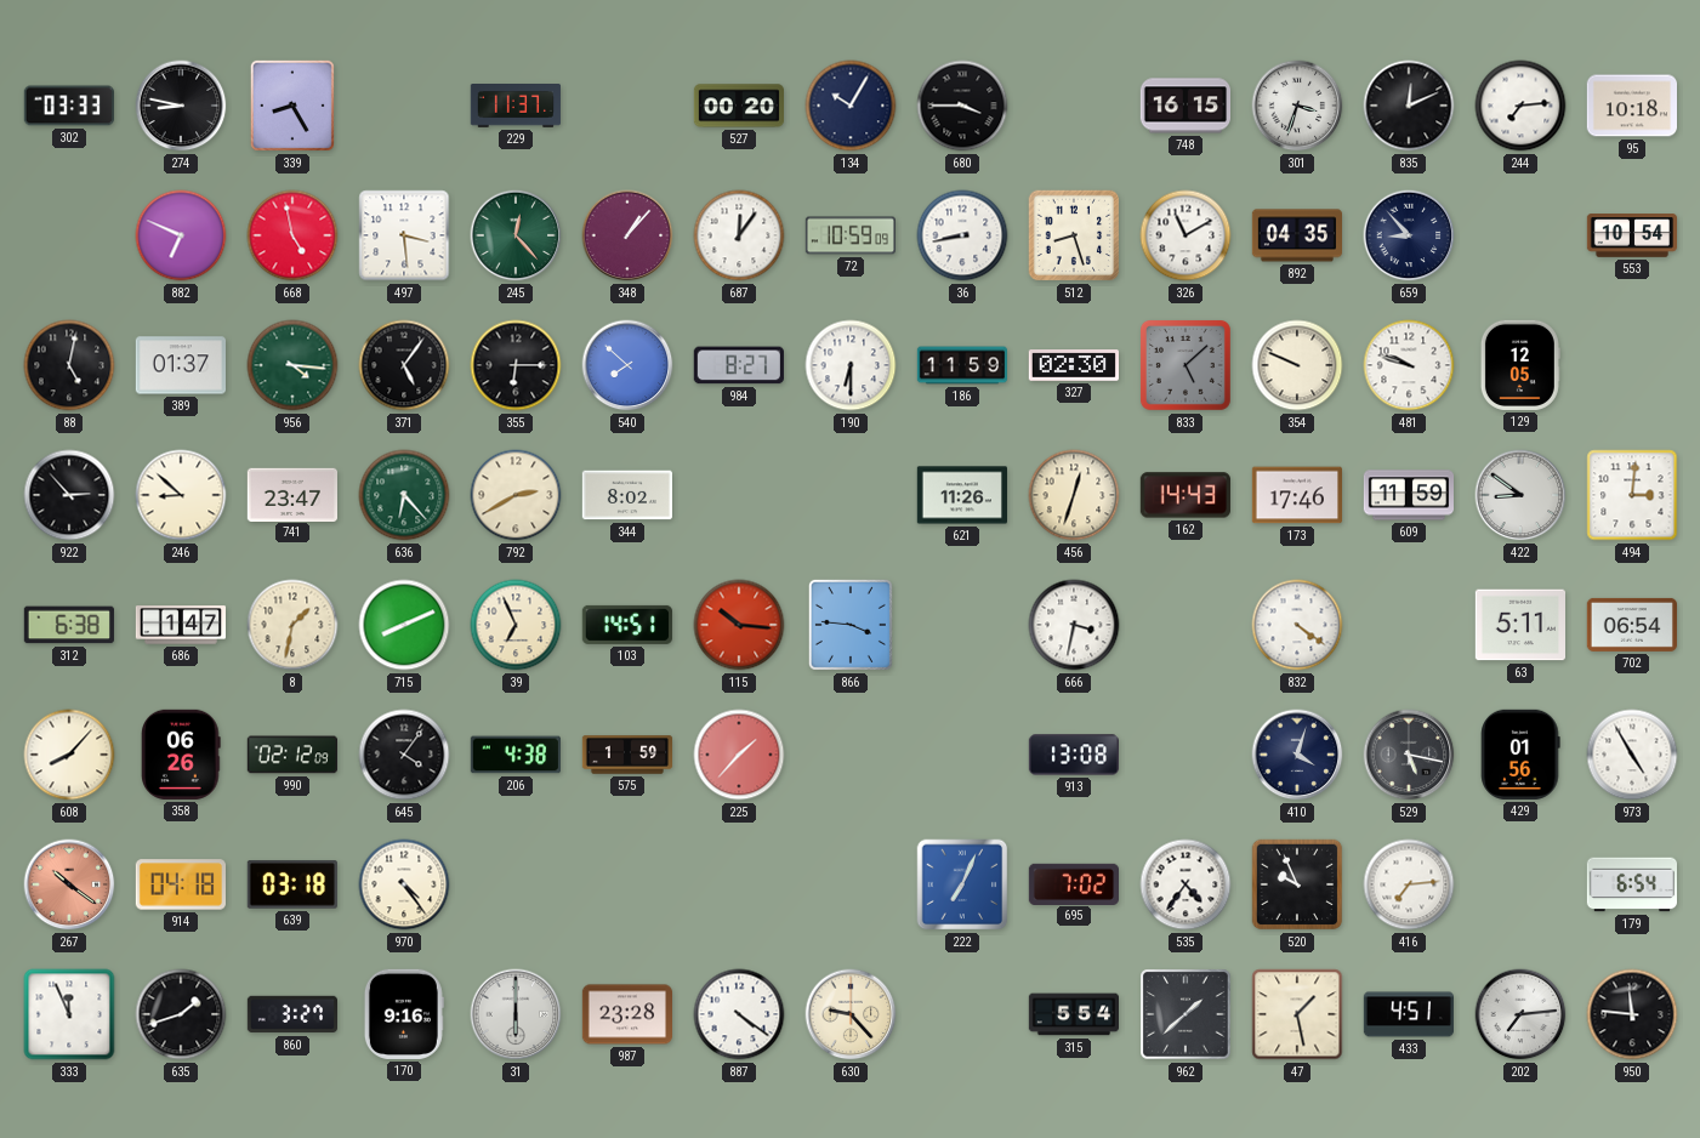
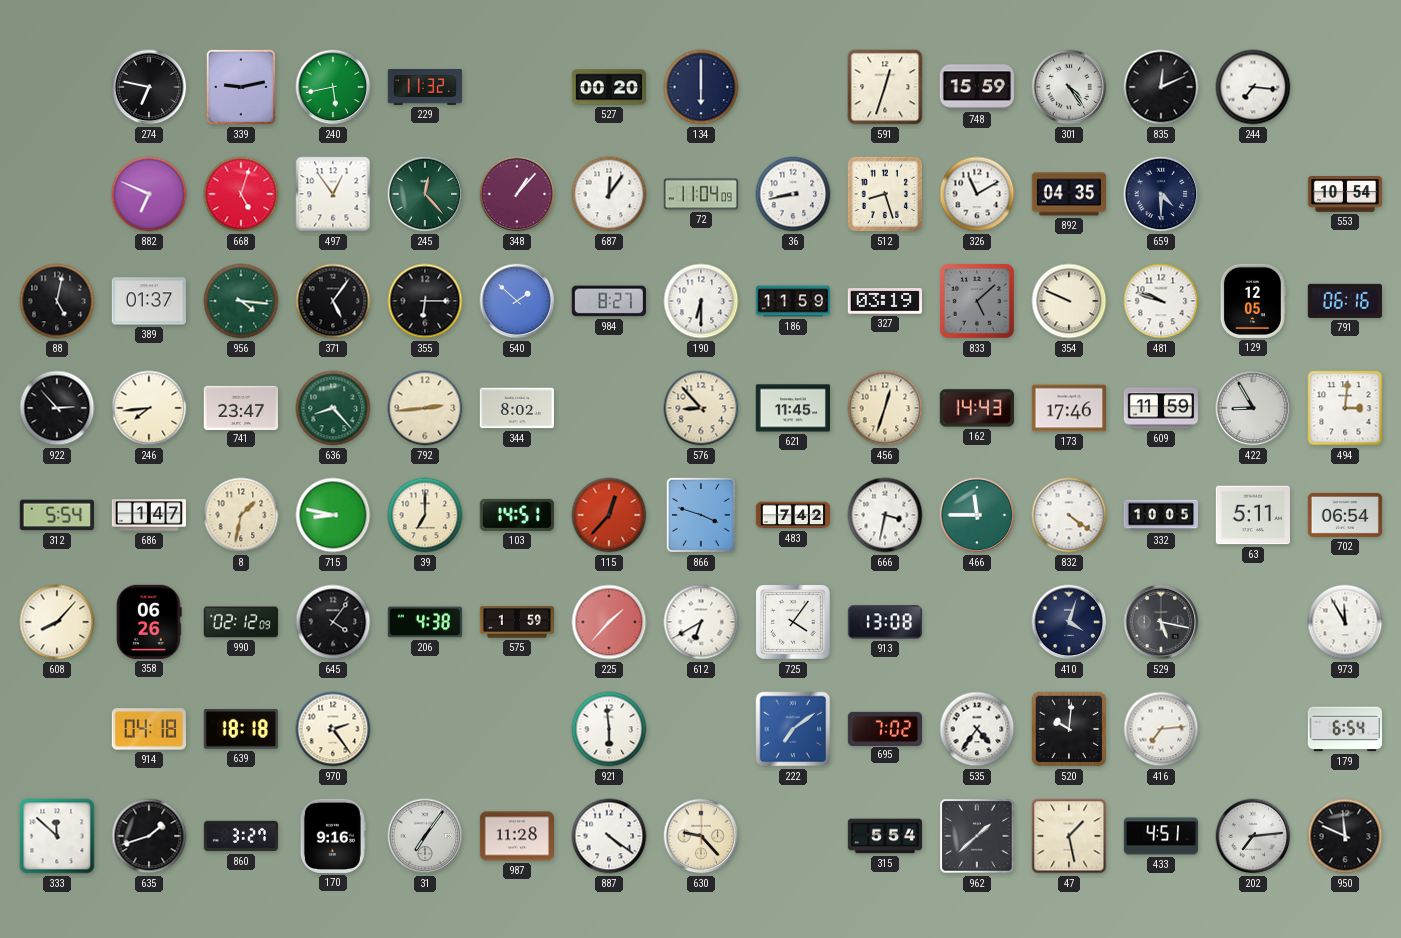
302: 03:33 -> none (69, 106)
274: 8:47 -> 6:47 (149, 87)
339: 8:25 -> 9:13 (241, 87)
240: none -> 5:43 (333, 87)
229: 11:37 -> 11:32 (424, 88)
134: 10:05 -> 6:00 (701, 87)
680: 3:45 -> none (962, 106)
591: none -> 12:33 (885, 87)
748: 16:15 -> 15:59 (976, 87)
301: 3:33 -> 4:24 (1069, 87)
244: 7:14 -> 7:16 (1253, 87)
95: 10:18 -> none (1631, 106)
668: 4:58 -> 5:03 (241, 194)
497: 3:29 -> 12:54 (333, 194)
72: 10:59 -> 11:04 (700, 194)
659: 8:53 -> 4:30 (1161, 194)
540: 7:52 -> 1:52 (517, 301)
327: 02:30 -> 03:19 (884, 301)
791: none -> 06:16 (1345, 301)
246: 8:52 -> 7:44 (149, 408)
636: 6:23 -> 8:23 (333, 408)
792: 2:40 -> 2:44 (425, 408)
576: none -> 8:53 (701, 408)
621: 11:26 -> 11:45 (792, 408)
422: 8:51 -> 8:55 (1253, 408)
312: 6:38 -> 5:54 (57, 515)
715: 8:11 -> 8:47 (333, 515)
39: 6:56 -> 7:00 (425, 515)
115: 10:16 -> 12:37 (609, 515)
866: 3:46 -> 3:48 (701, 515)
483: none -> 7:42 (792, 515)
466: none -> 11:45 (977, 515)
332: none -> 10:05 (1160, 515)
612: none -> 6:40 (701, 622)
725: none -> 4:06 (793, 622)
429: 01:56 -> none (1520, 755)
973: 4:55 -> 11:55 (1345, 622)
267: 10:21 -> none (69, 884)
639: 03:18 -> 18:18 (241, 729)
970: 4:24 -> 2:24 (333, 729)
921: none -> 5:59 (609, 729)
222: 7:04 -> 7:09 (793, 729)
520: 9:56 -> 10:01 (1069, 729)
333: 11:56 -> 11:52 (57, 836)
31: 6:00 -> 7:06 (425, 836)
987: 23:28 -> 11:28 (516, 836)
950: 11:46 -> 11:49 (1345, 836)
